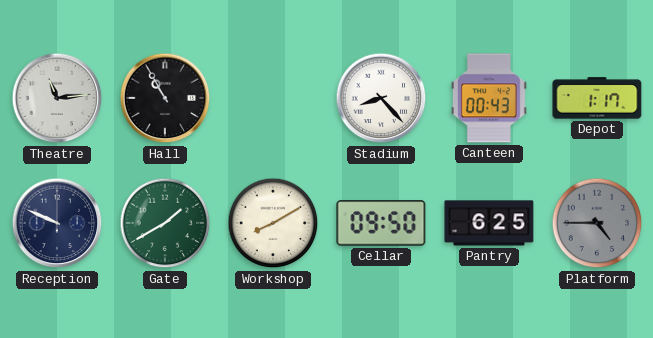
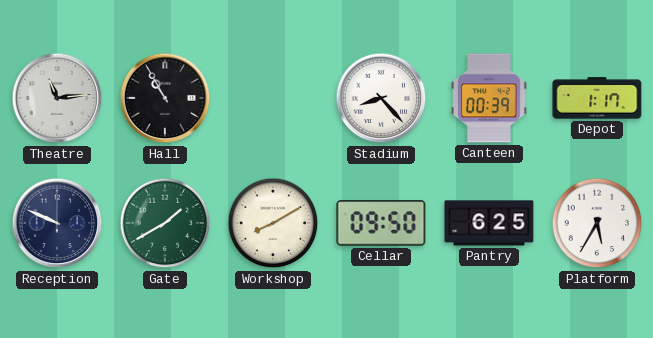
Canteen: 00:43 -> 00:39 (489, 98)
Platform: 4:45 -> 5:35 (597, 223)
Platform dial: grey -> white (597, 223)
